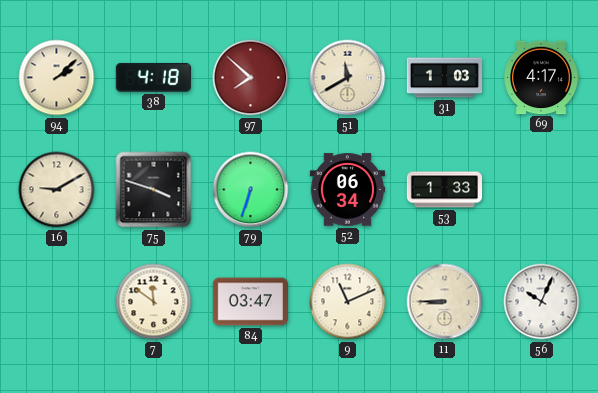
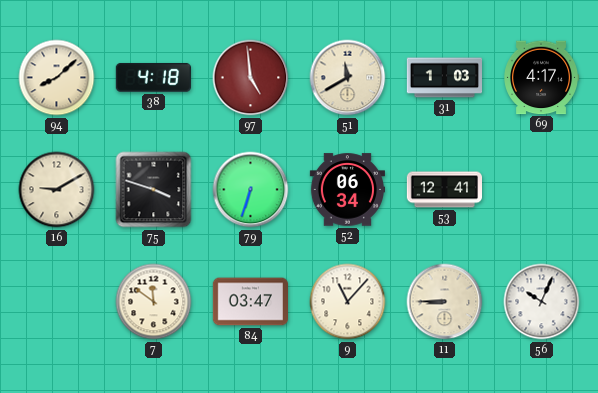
94: 2:08 -> 8:08 (57, 78)
97: 7:52 -> 4:59 (251, 78)
53: 1:33 -> 12:41 (444, 190)
9: 11:11 -> 11:07 (348, 302)
